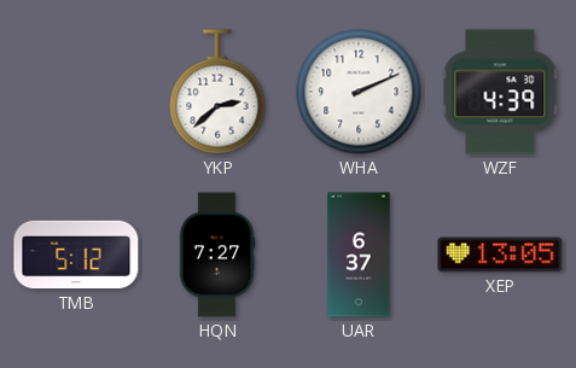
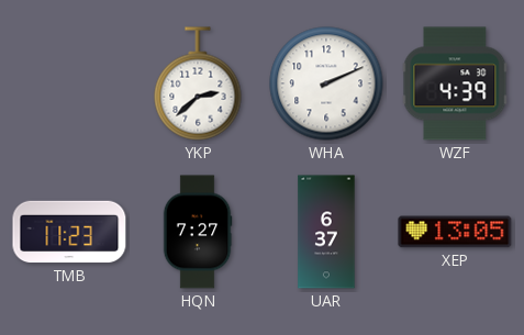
TMB: 5:12 -> 11:23 (69, 232)
